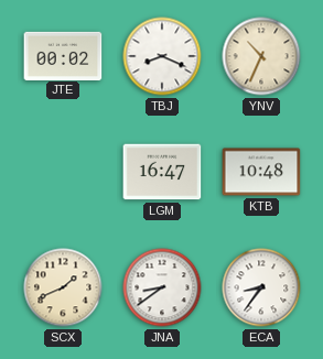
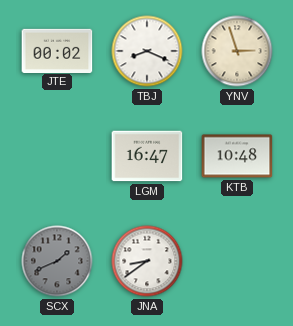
YNV: 10:34 -> 2:57 (237, 51)
SCX dial: cream -> grey (57, 261)
ECA: 8:36 -> none (261, 287)
